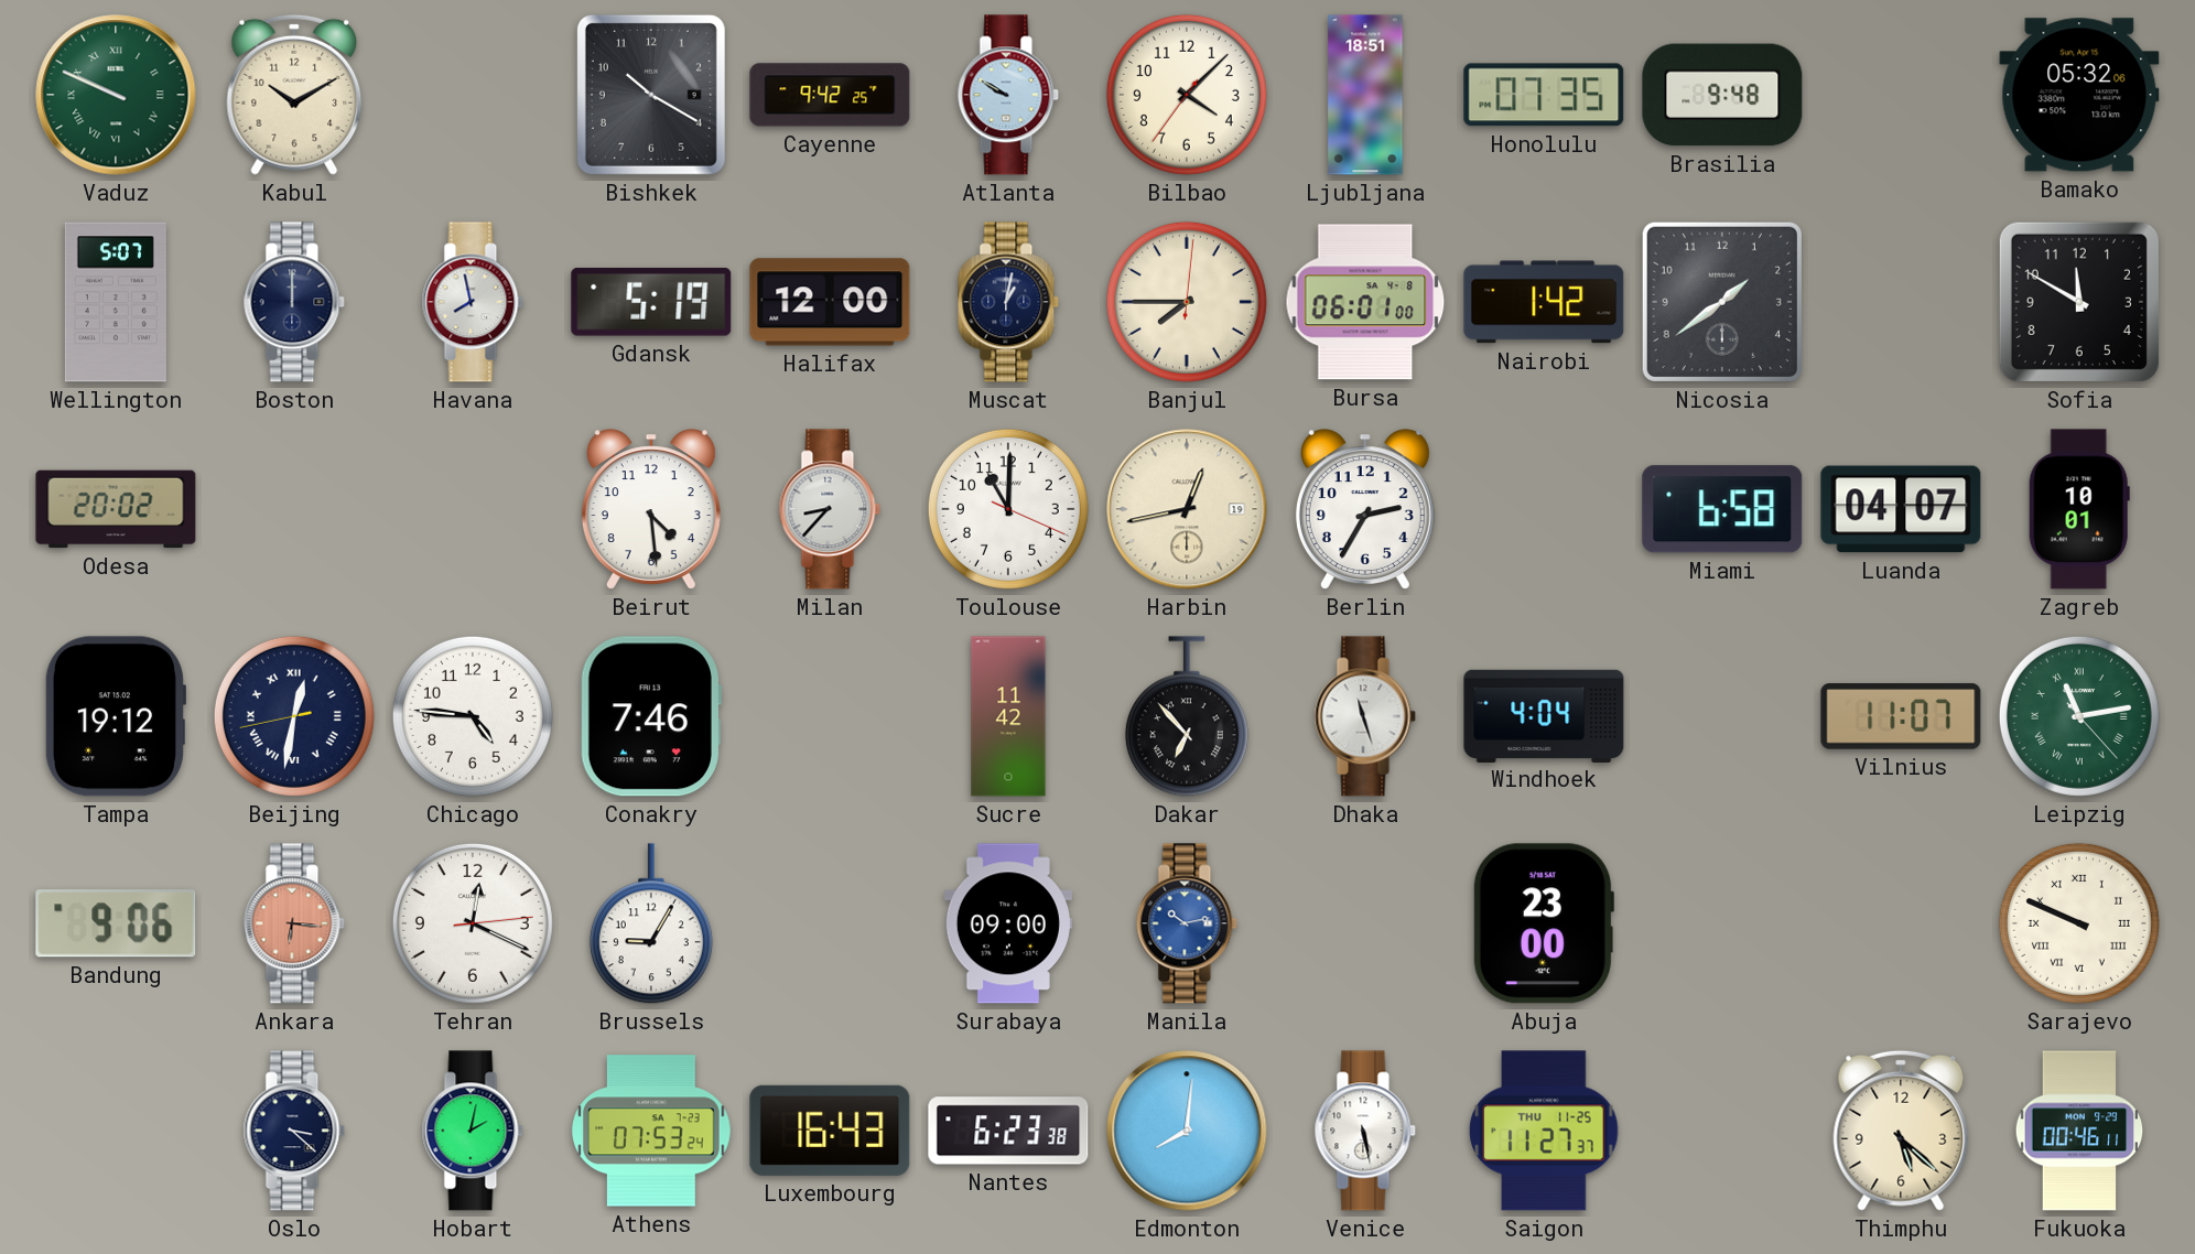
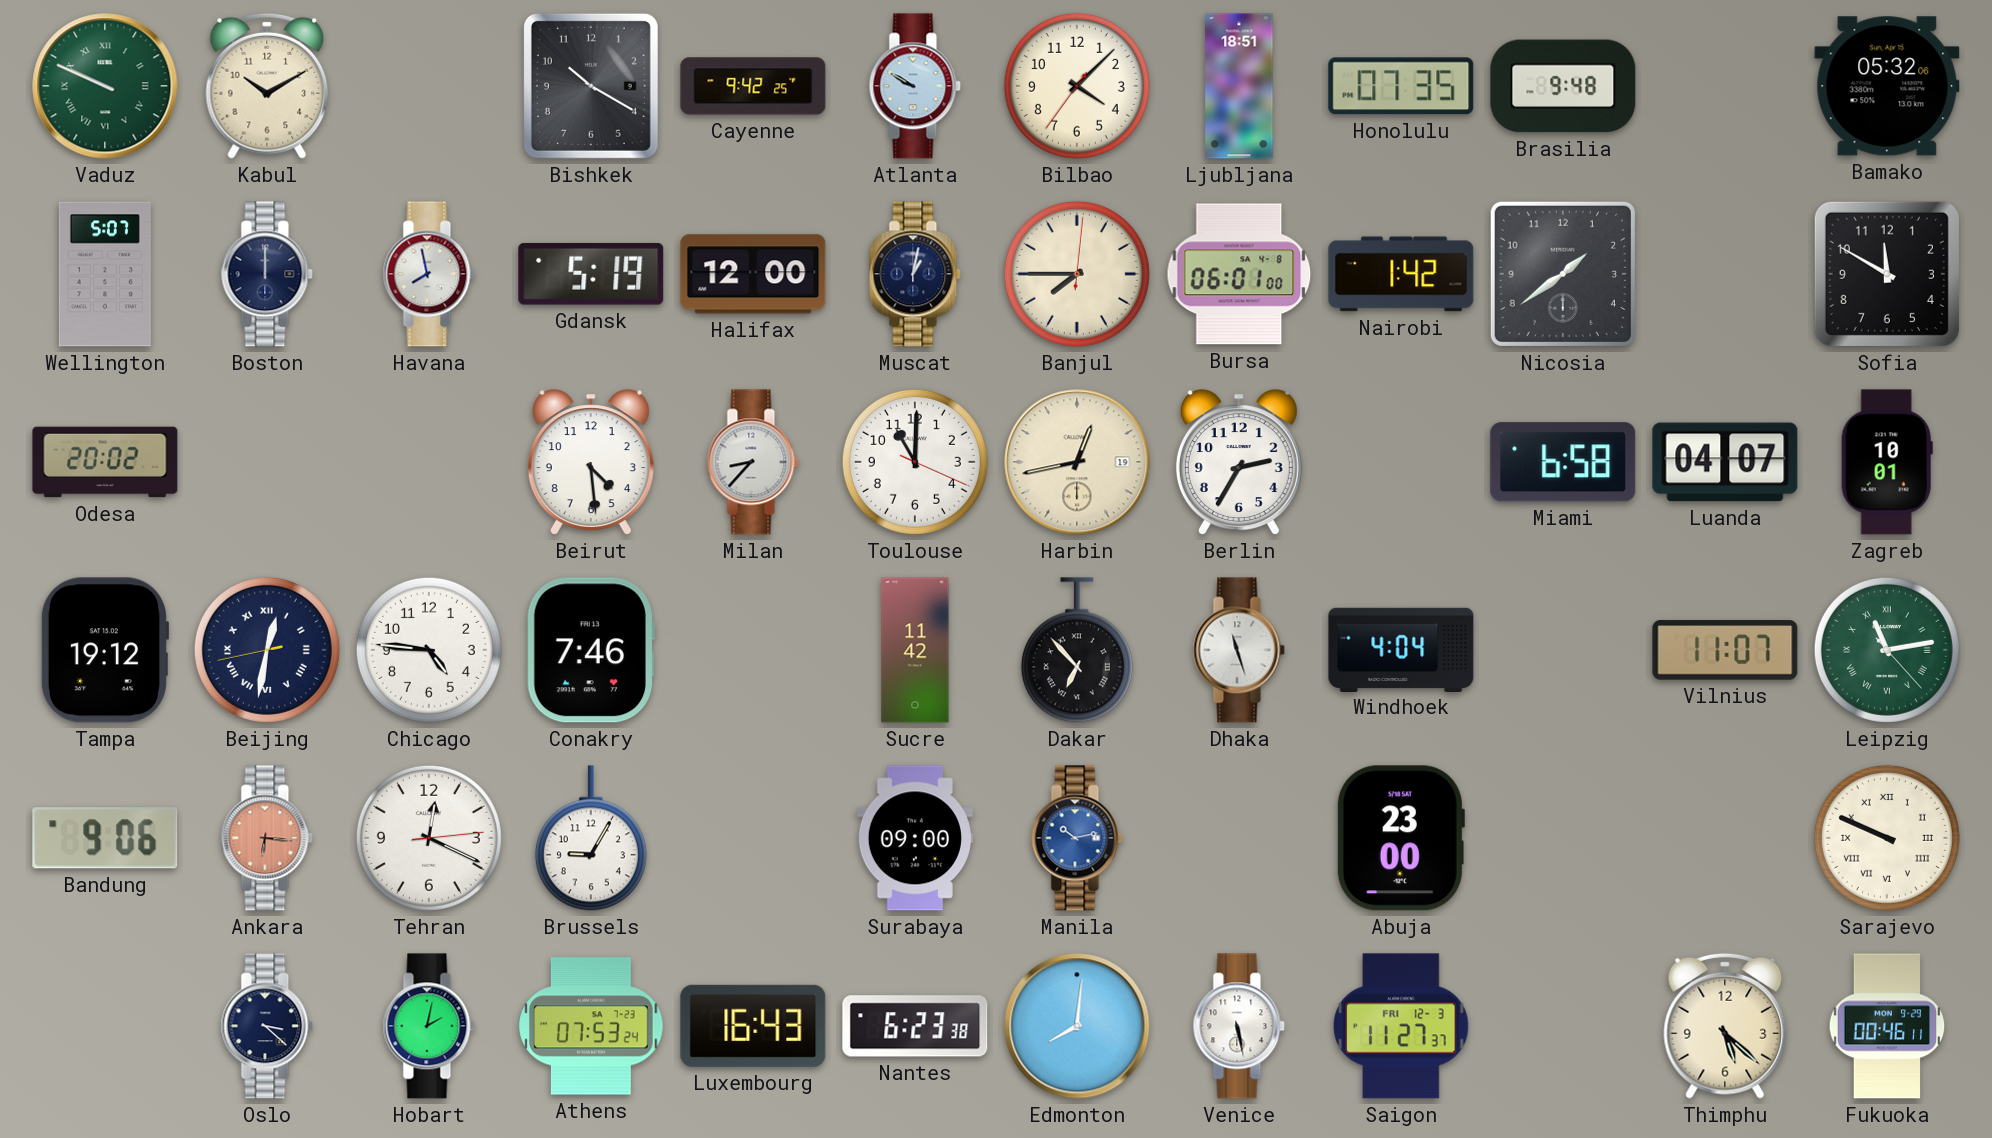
Saigon date: THU 11-25 -> FRI 12-3 (1401, 1026)
